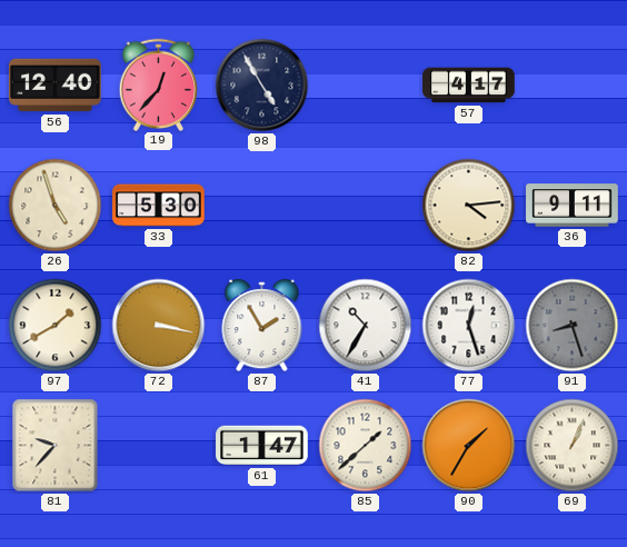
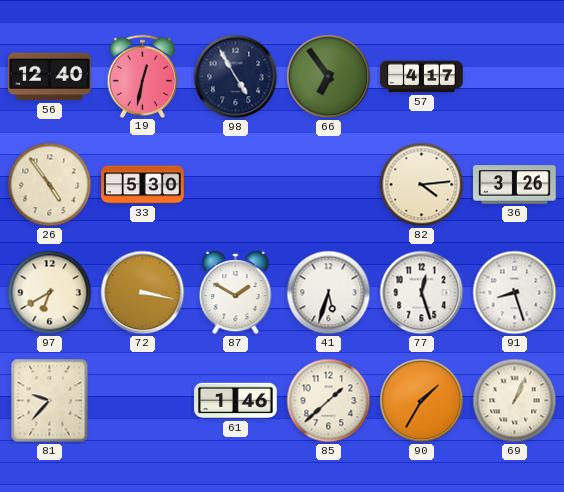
19: 12:37 -> 12:32 (143, 76)
66: none -> 6:54 (329, 77)
26: 4:57 -> 4:54 (50, 185)
36: 9:11 -> 3:26 (515, 185)
97: 1:40 -> 6:40 (50, 293)
87: 1:55 -> 1:50 (236, 293)
41: 10:35 -> 5:33 (329, 293)
91 dial: grey -> white (515, 293)
61: 1:47 -> 1:46 (236, 401)
